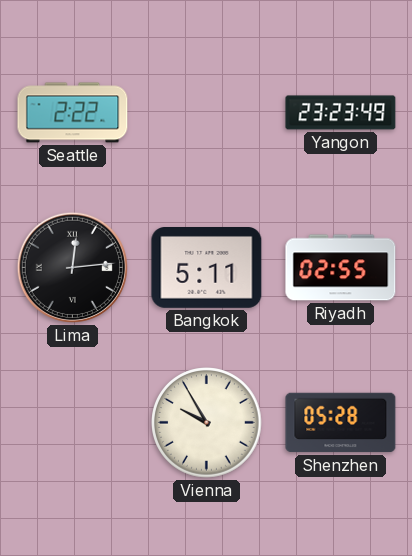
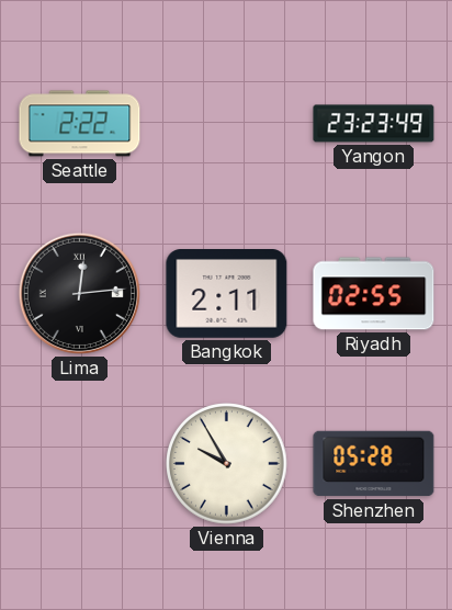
Bangkok: 5:11 -> 2:11 (227, 294)
